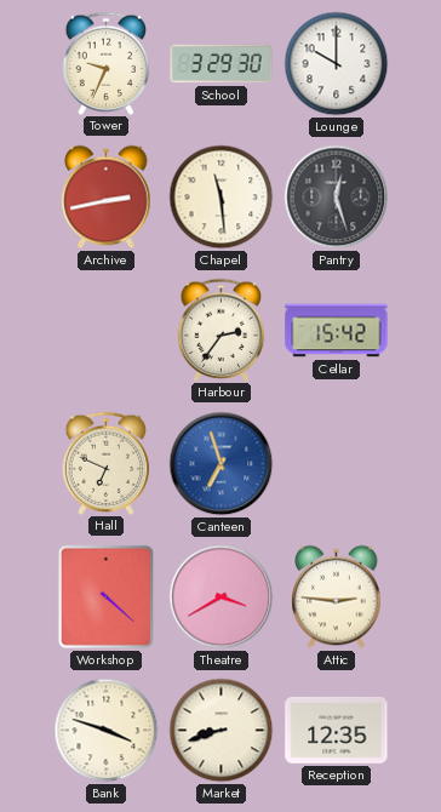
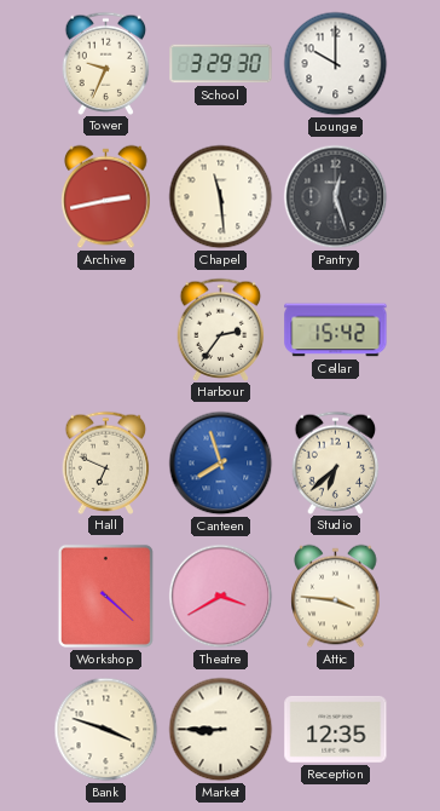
Canteen: 6:57 -> 7:57 (221, 464)
Studio: none -> 6:38 (336, 462)
Attic: 2:46 -> 3:46 (336, 597)
Market: 8:42 -> 8:45 (221, 730)
